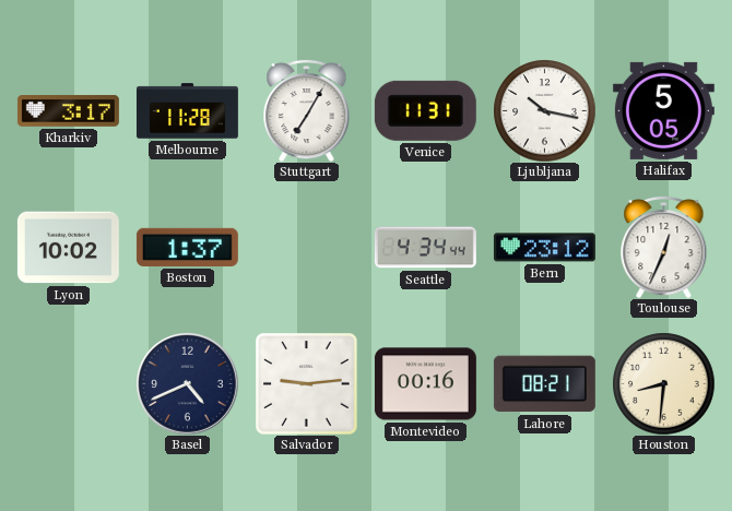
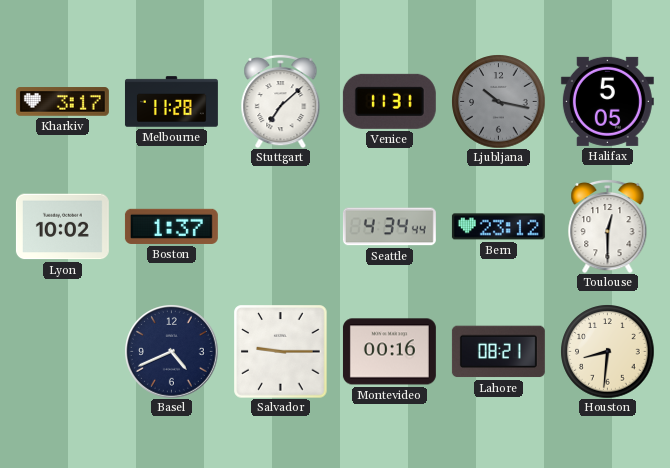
Stuttgart: 7:05 -> 7:08 (281, 101)
Ljubljana dial: white -> grey (498, 101)
Toulouse: 12:34 -> 12:30 (608, 226)
Salvador: 9:14 -> 9:15 (280, 351)
